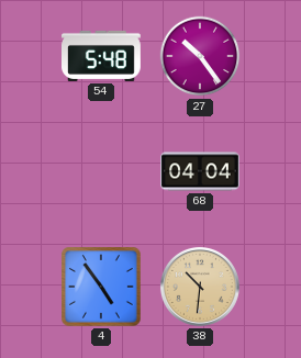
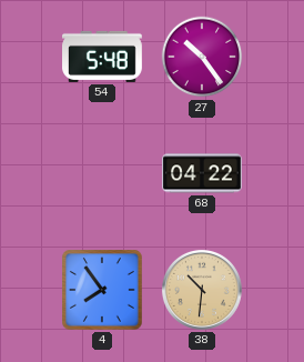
68: 04:04 -> 04:22 (203, 173)
4: 4:54 -> 7:54 (103, 291)
